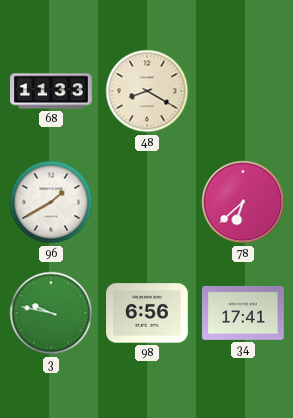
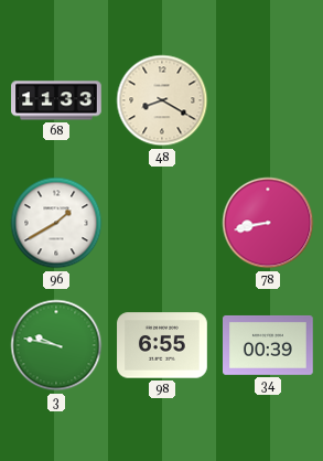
78: 6:38 -> 8:43 (268, 223)
98: 6:56 -> 6:55 (162, 345)
34: 17:41 -> 00:39 (269, 345)
